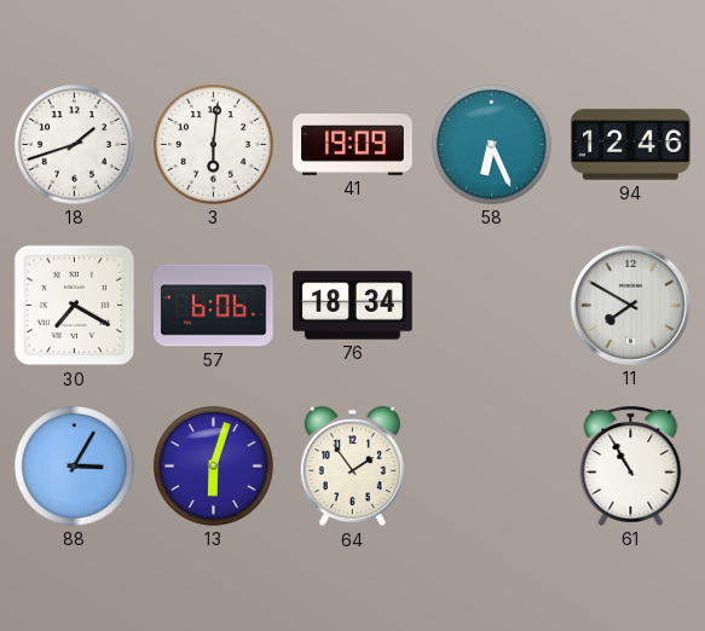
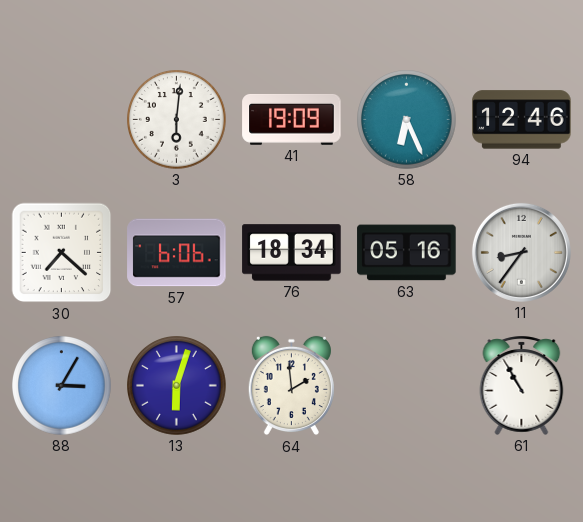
18: 1:42 -> none (75, 145)
30: 7:20 -> 7:22 (62, 253)
63: none -> 05:16 (407, 253)
11: 7:50 -> 8:36 (521, 252)
64: 1:54 -> 1:59 (291, 386)
